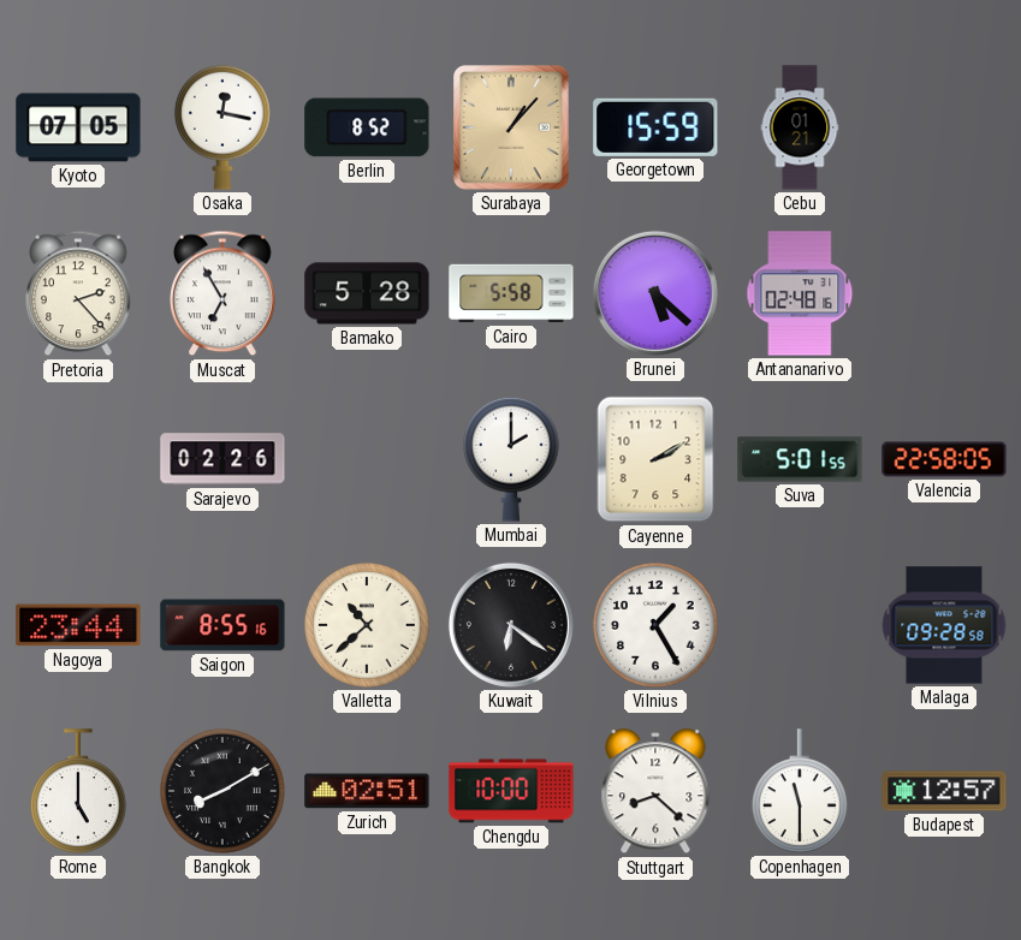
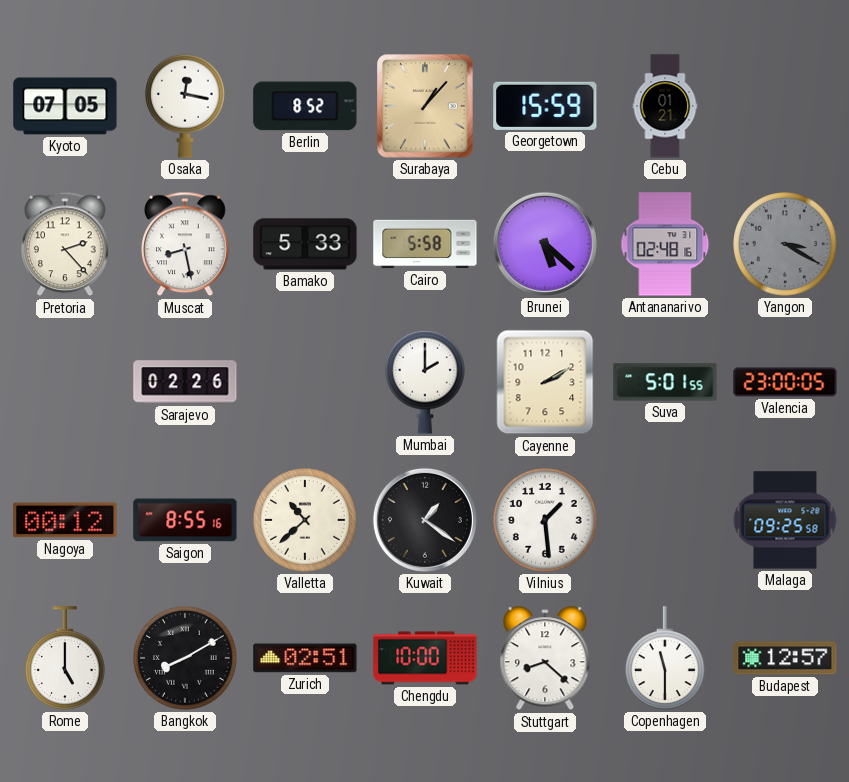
Muscat: 6:55 -> 8:28 (185, 244)
Bamako: 5:28 -> 5:33 (305, 244)
Yangon: none -> 3:20 (785, 244)
Valencia: 22:58 -> 23:00 (785, 382)
Nagoya: 23:44 -> 00:12 (65, 520)
Kuwait: 6:21 -> 1:21 (425, 520)
Vilnius: 1:25 -> 1:29 (545, 520)
Malaga: 09:28 -> 09:25 (785, 520)
